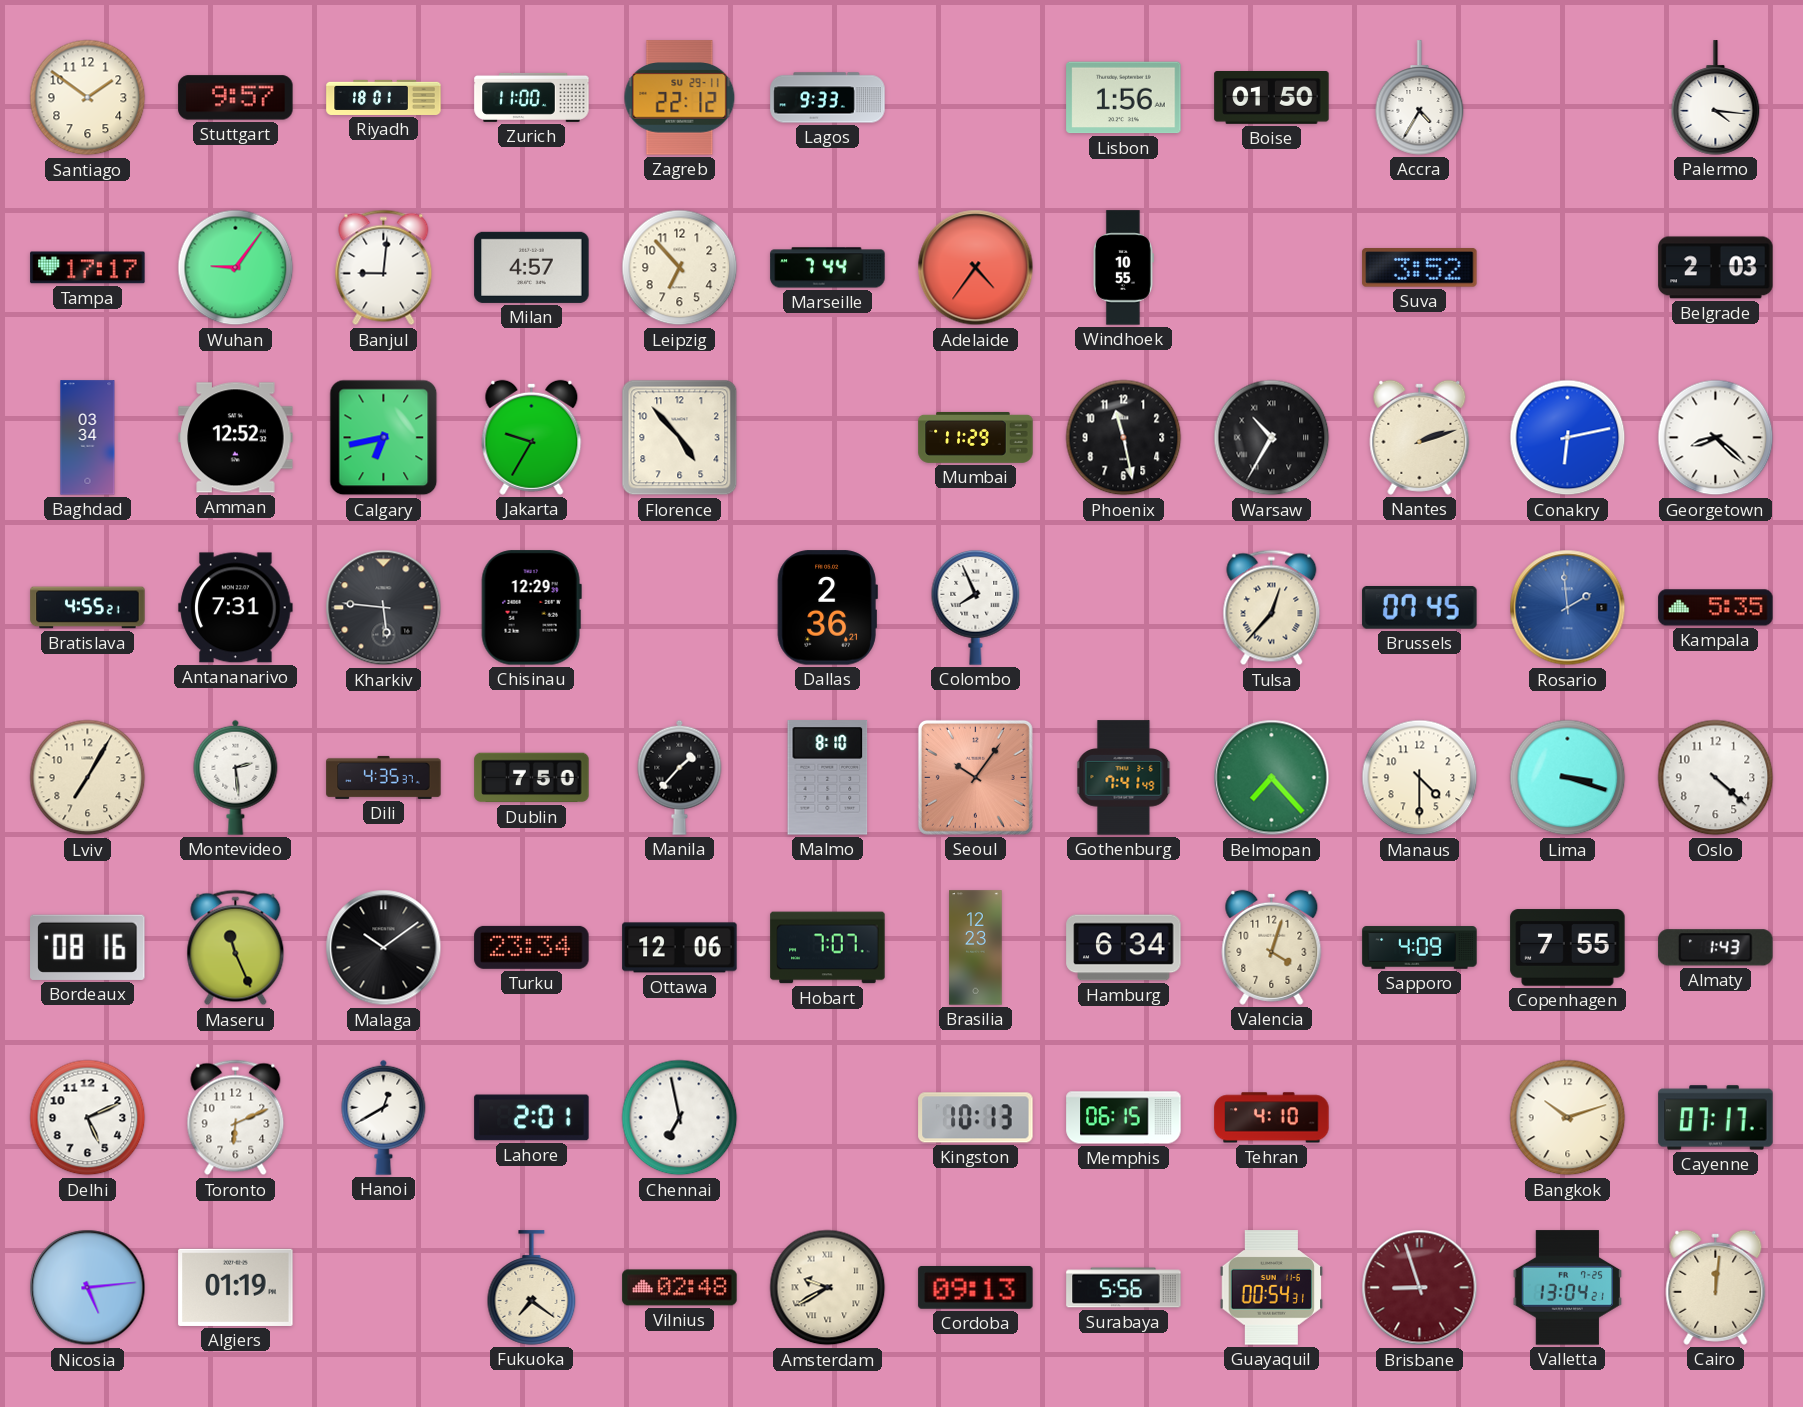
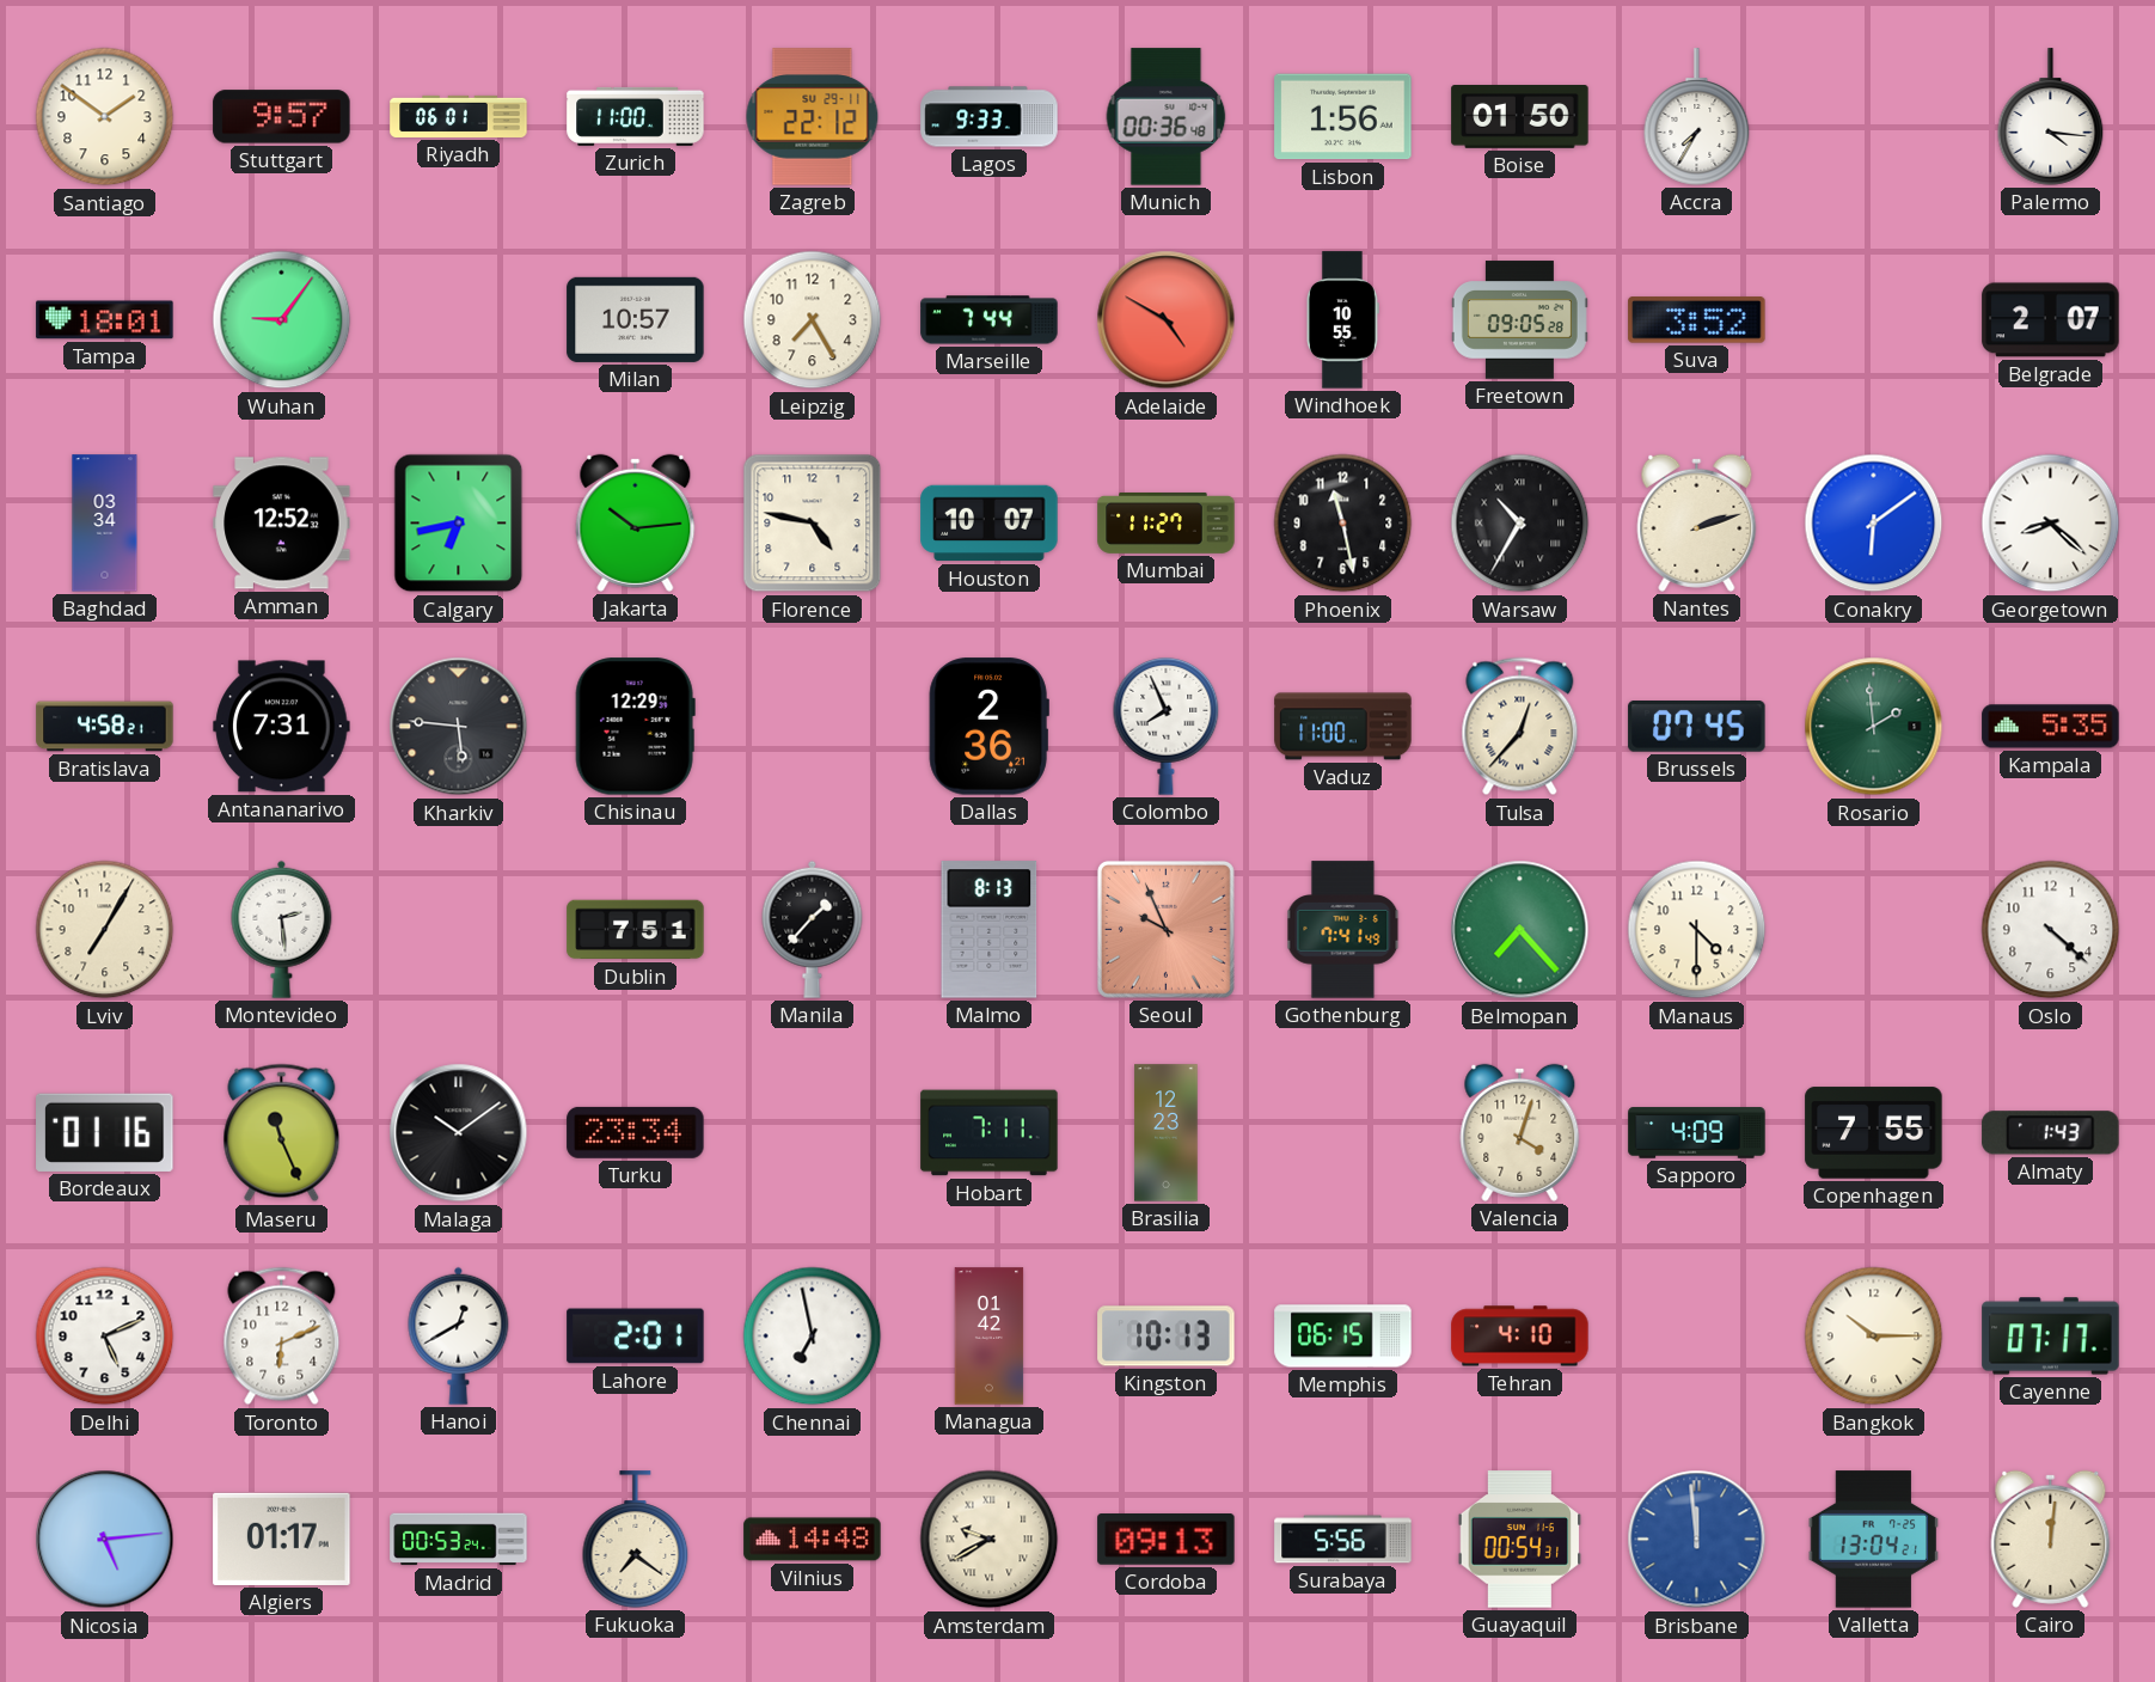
Riyadh: 18:01 -> 06:01 (459, 116)
Munich: none -> 00:36 (1167, 117)
Accra: 4:35 -> 7:35 (1697, 117)
Tampa: 17:17 -> 18:01 (105, 320)
Banjul: 9:01 -> none (384, 268)
Milan: 4:57 -> 10:57 (636, 319)
Leipzig: 6:53 -> 7:25 (813, 320)
Adelaide: 4:36 -> 4:50 (1167, 320)
Freetown: none -> 09:05 (1519, 320)
Belgrade: 2:03 -> 2:07 (2051, 320)
Jakarta: 9:35 -> 10:14 (636, 522)
Florence: 4:53 -> 4:47 (813, 524)
Houston: none -> 10:07 (990, 524)
Mumbai: 11:29 -> 11:27 (1167, 522)
Conakry: 6:13 -> 6:09 (1874, 524)
Bratislava: 4:55 -> 4:58 (105, 727)
Vaduz: none -> 11:00 (1343, 727)
Rosario dial: blue -> green (1874, 727)
Dili: 4:35 -> none (384, 777)
Dublin: 7:50 -> 7:51 (636, 930)
Malmo: 8:10 -> 8:13 (990, 930)
Seoul: 10:06 -> 9:56 (1165, 929)
Lima: 3:18 -> none (1568, 778)
Bordeaux: 08:16 -> 01:16 (105, 1132)
Ottawa: 12:06 -> none (680, 948)
Hobart: 7:07 -> 7:11 (990, 1133)
Hamburg: 6:34 -> none (1124, 948)
Managua: none -> 01:42 (990, 1337)
Bangkok: 10:12 -> 10:15 (1874, 1337)
Algiers: 01:19 -> 01:17 (282, 1539)
Madrid: none -> 00:53 (459, 1540)
Vilnius: 02:48 -> 14:48 (813, 1540)
Brisbane: 8:57 -> 11:59 (1697, 1540)
Brisbane dial: burgundy -> blue (1697, 1540)
